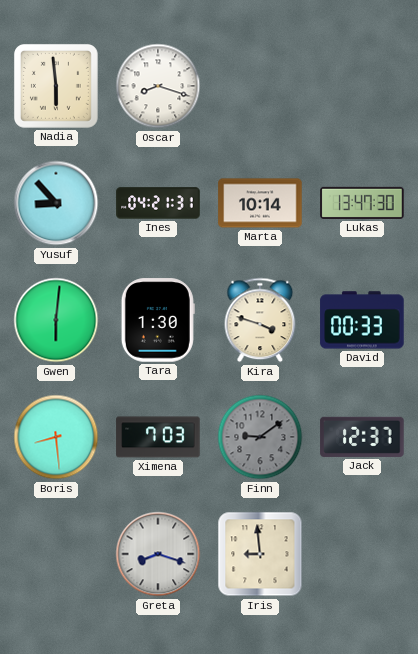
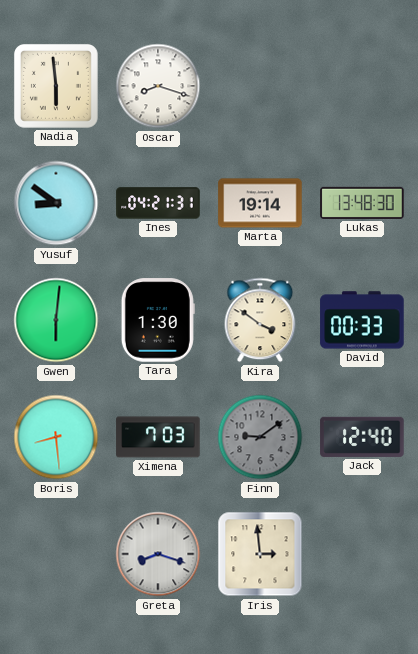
Yusuf: 8:53 -> 8:51 (56, 203)
Marta: 10:14 -> 19:14 (260, 203)
Lukas: 13:47 -> 13:48 (362, 203)
Kira: 3:48 -> 3:51 (260, 320)
Jack: 12:37 -> 12:40 (362, 437)
Iris: 8:59 -> 2:59 (260, 554)
